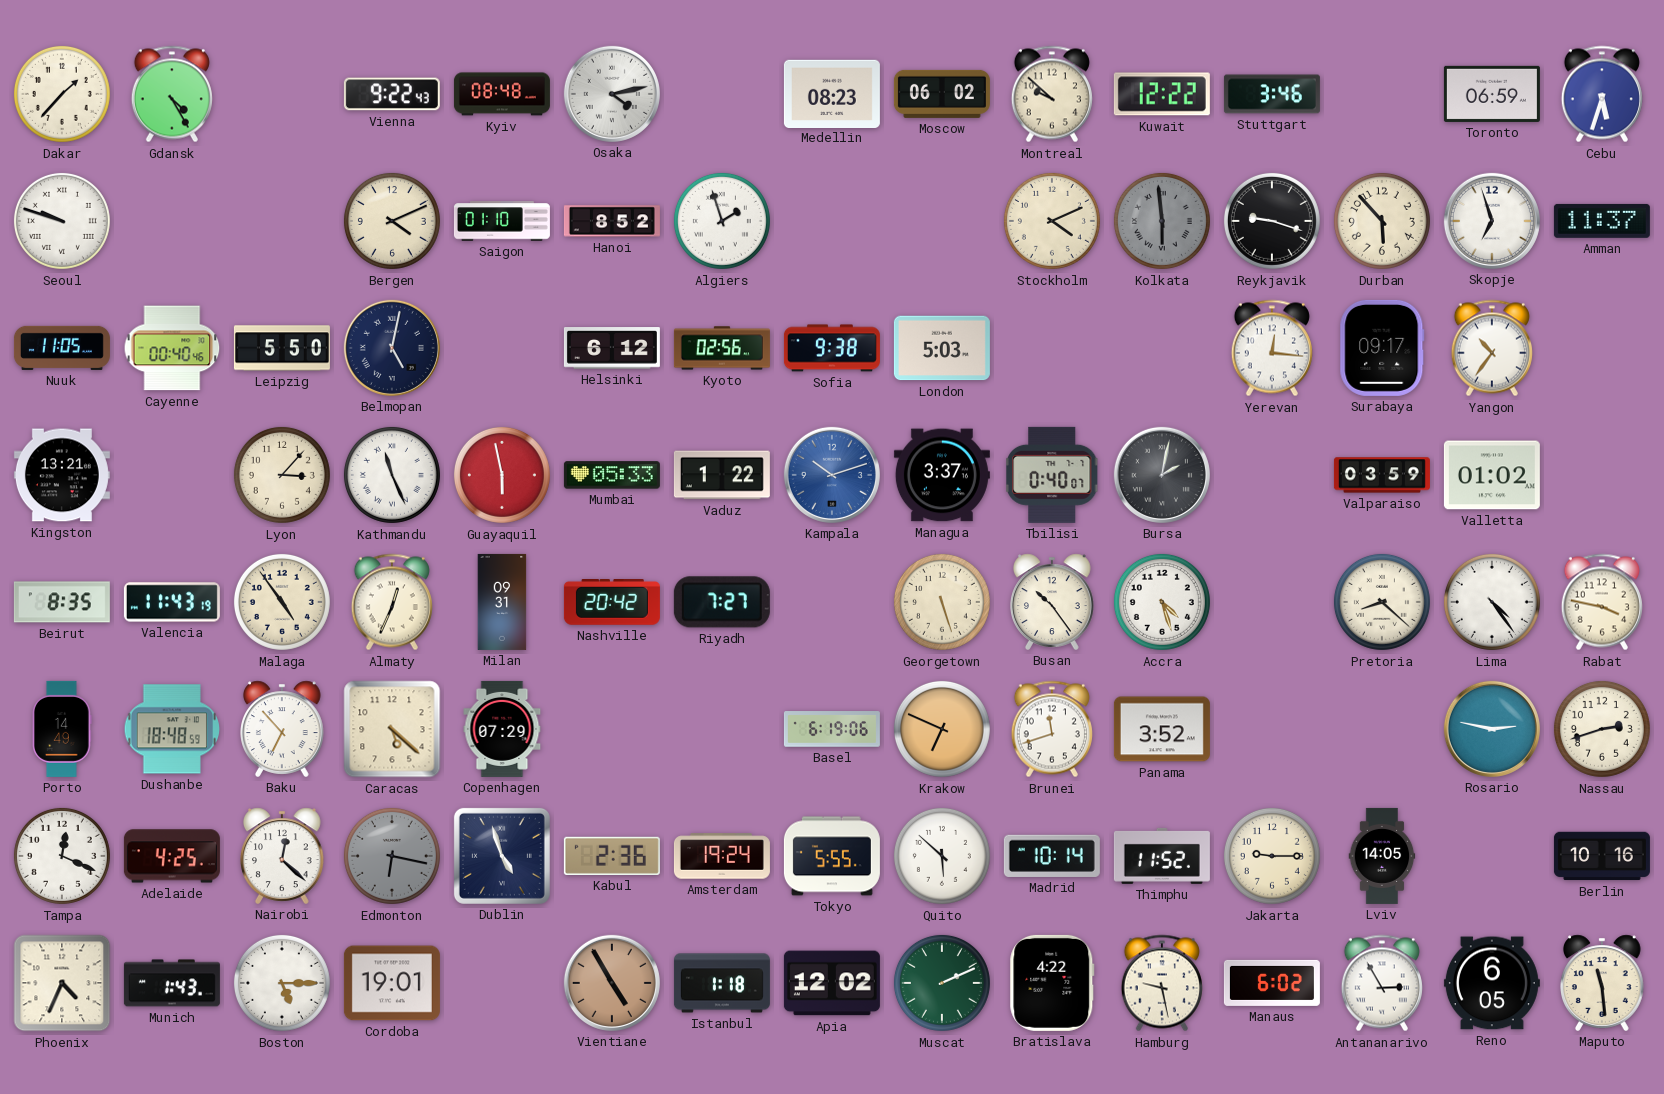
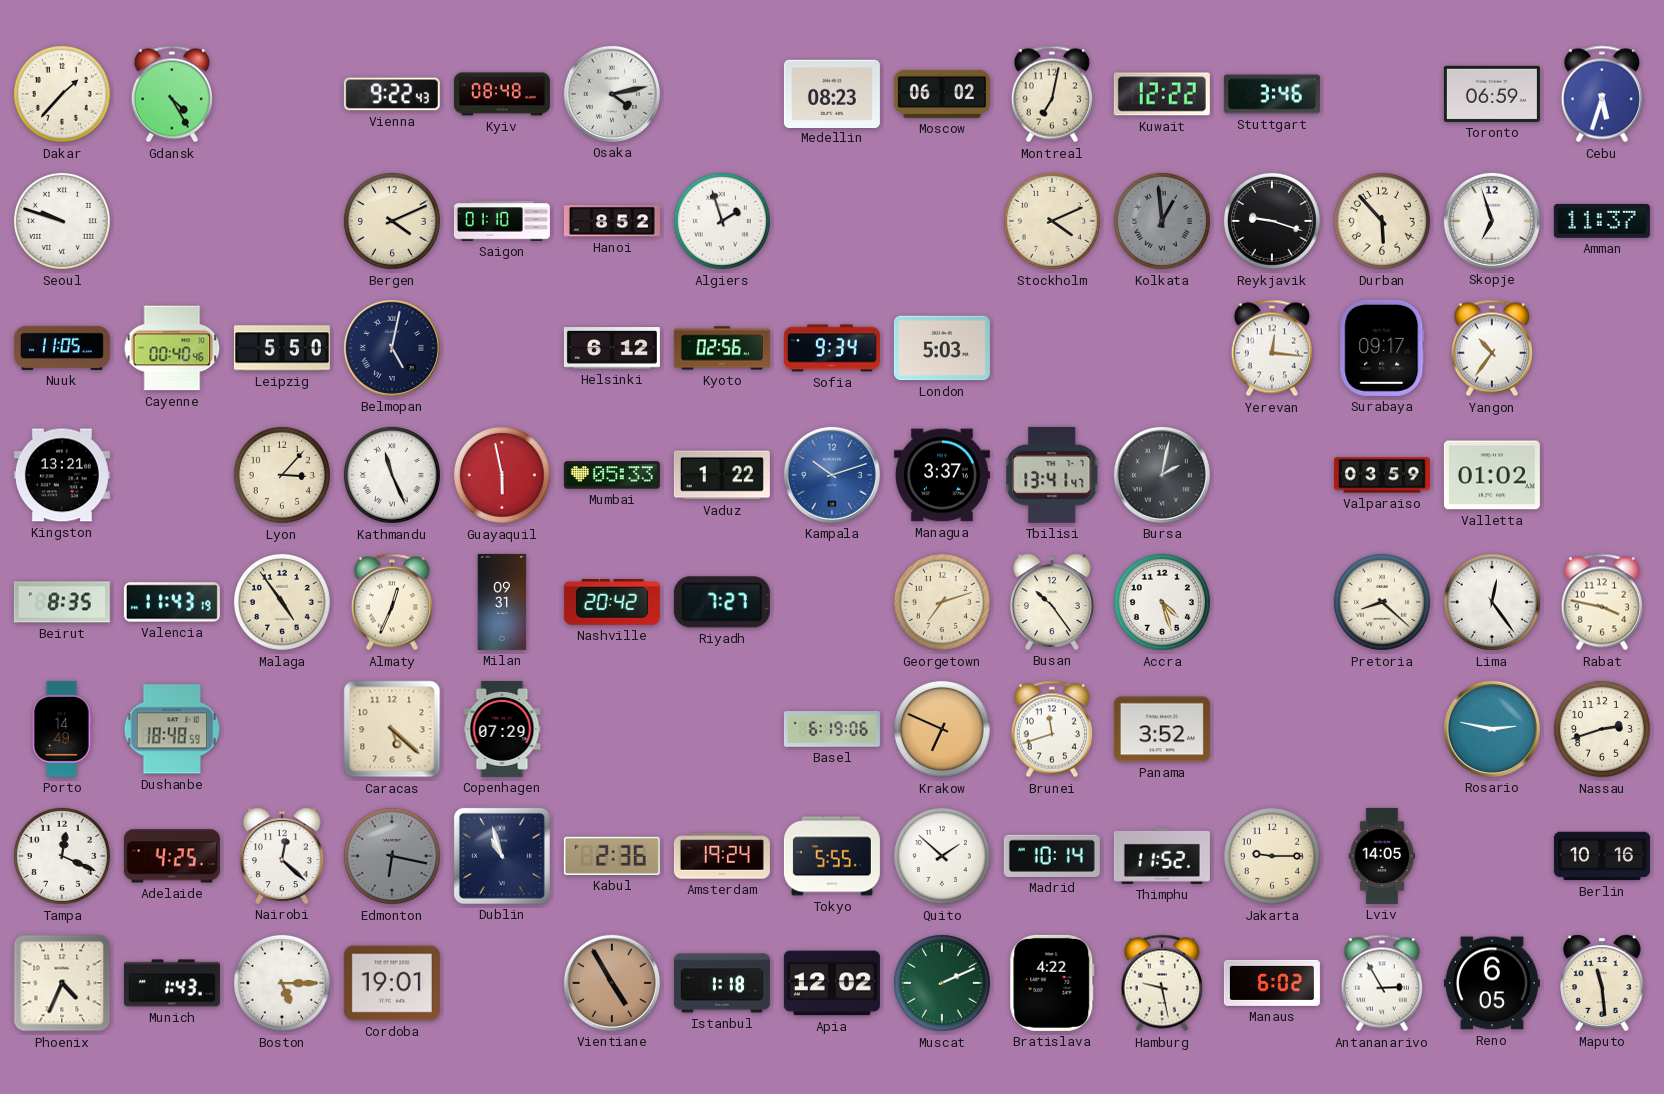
Montreal: 9:52 -> 7:02 (1052, 94)
Kolkata: 5:59 -> 12:59 (1162, 221)
Sofia: 9:38 -> 9:34 (832, 348)
Tbilisi: 0:40 -> 13:41 (1052, 475)
Georgetown: 5:27 -> 7:12 (942, 602)
Lima: 4:24 -> 12:24 (1492, 602)
Baku: 6:53 -> none (283, 729)
Dublin: 4:57 -> 10:57 (502, 856)
Quito: 5:52 -> 1:52 (942, 856)
